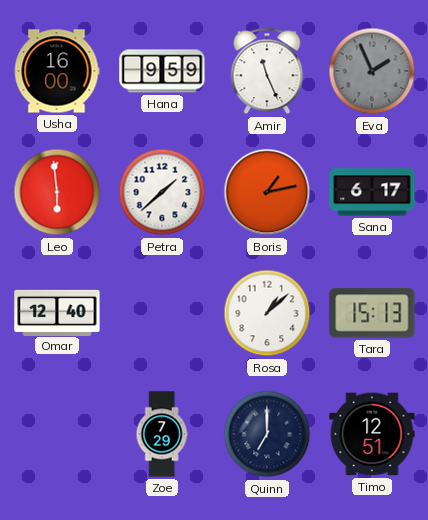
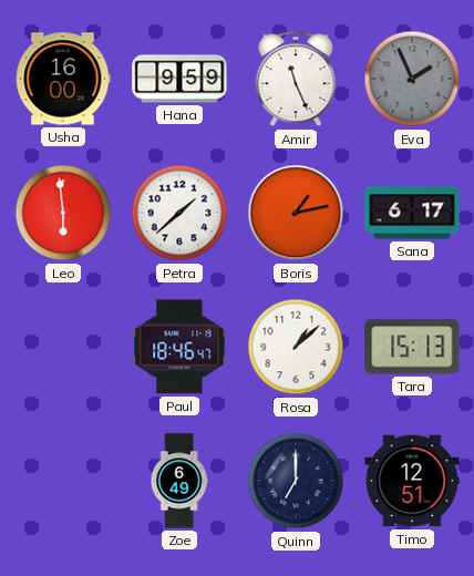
Omar: 12:40 -> none (57, 312)
Paul: none -> 18:46 (179, 347)
Zoe: 7:29 -> 6:49 (179, 481)
